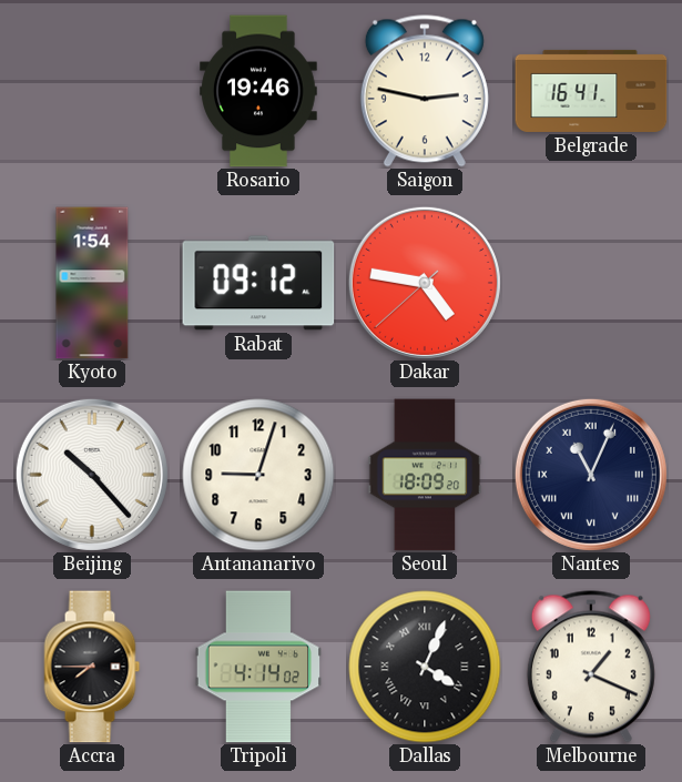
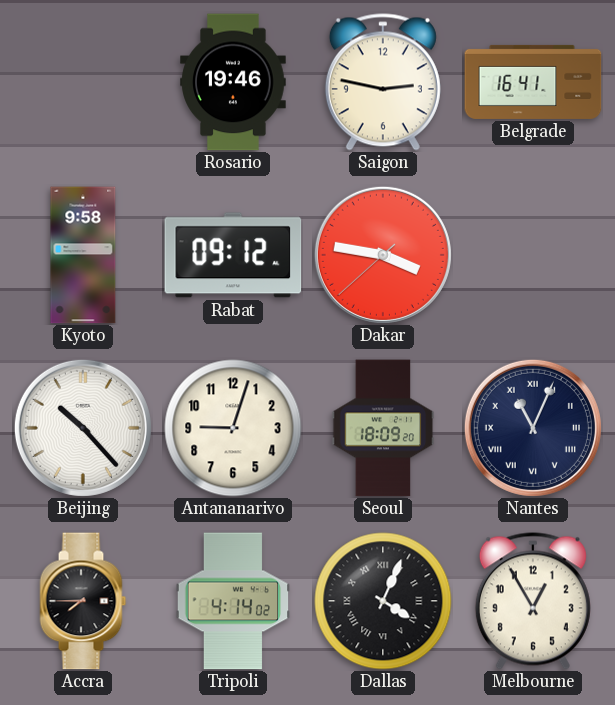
Kyoto: 1:54 -> 9:58 (83, 255)
Dakar: 4:46 -> 3:46 (383, 255)
Melbourne: 1:19 -> 12:55 (533, 601)
